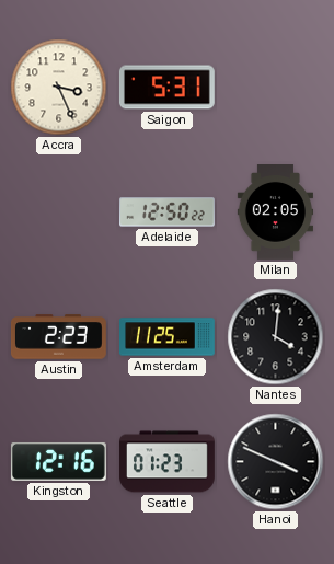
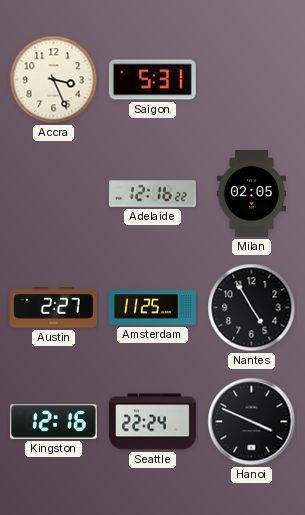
Adelaide: 12:50 -> 12:16 (153, 194)
Austin: 2:23 -> 2:27 (53, 308)
Nantes: 4:01 -> 4:55 (252, 308)
Seattle: 01:23 -> 22:24 (153, 422)
